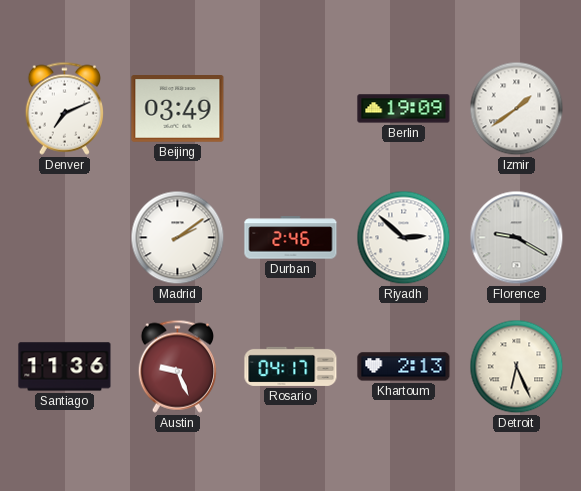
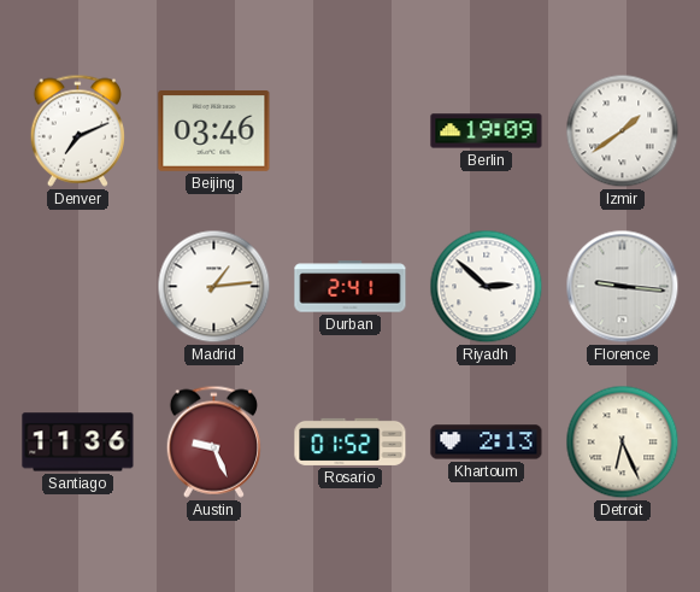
Beijing: 03:49 -> 03:46 (214, 131)
Madrid: 2:09 -> 1:14 (214, 287)
Durban: 2:46 -> 2:41 (351, 287)
Florence: 9:20 -> 9:16 (623, 287)
Rosario: 04:17 -> 01:52 (351, 441)
